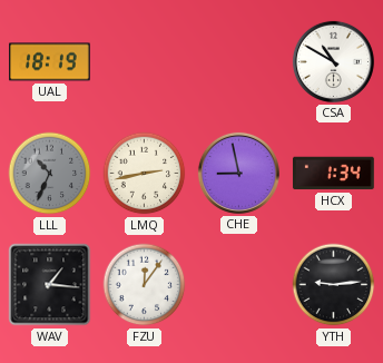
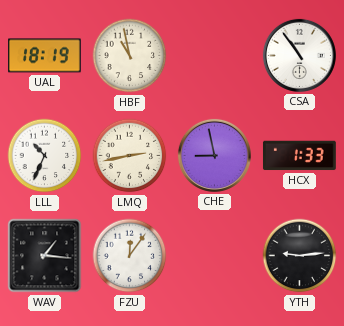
HBF: none -> 10:58 (130, 56)
CSA: 10:50 -> 10:54 (299, 55)
LLL dial: grey -> white (45, 156)
HCX: 1:34 -> 1:33 (299, 156)
